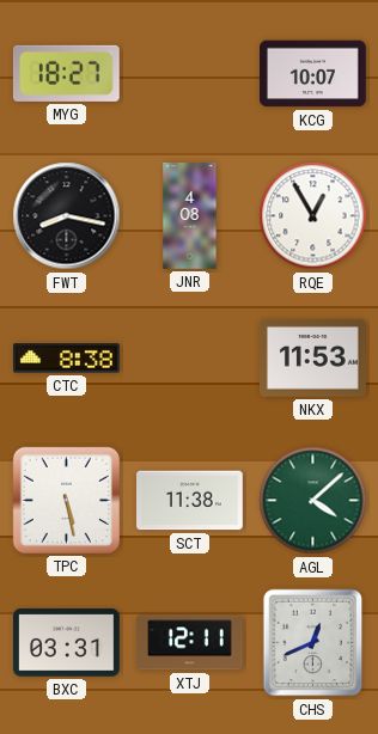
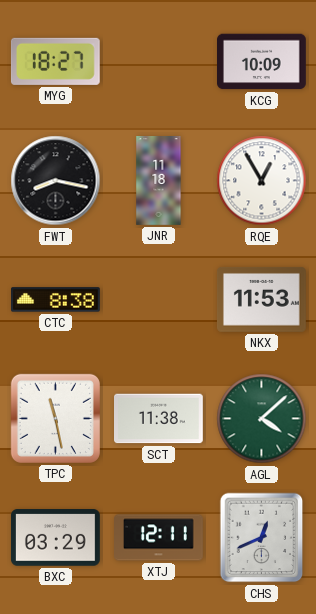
KCG: 10:07 -> 10:09 (262, 62)
JNR: 4:08 -> 11:18 (159, 181)
TPC: 5:28 -> 11:28 (55, 418)
BXC: 03:31 -> 03:29 (56, 538)
